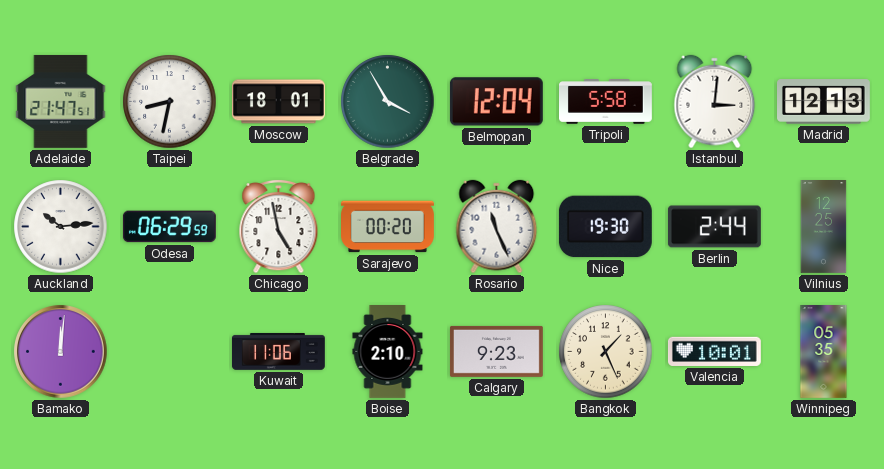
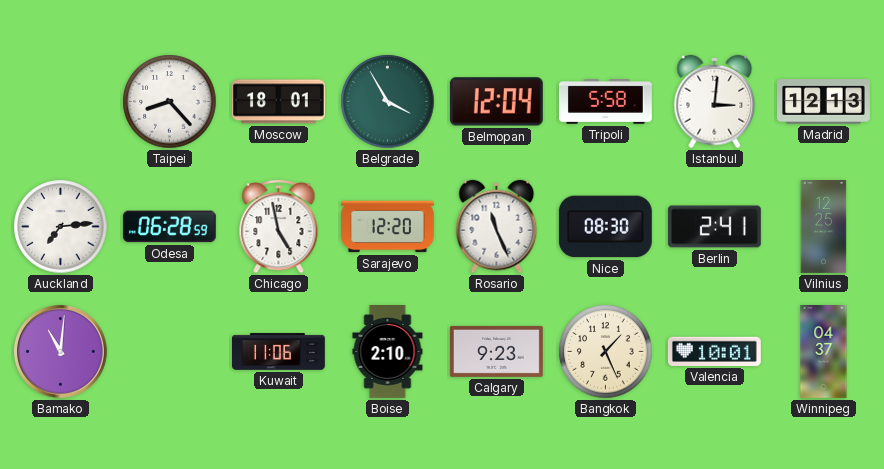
Adelaide: 21:47 -> none (61, 101)
Taipei: 8:32 -> 8:23 (170, 102)
Auckland: 10:14 -> 7:14 (61, 227)
Odesa: 06:29 -> 06:28 (169, 227)
Sarajevo: 00:20 -> 12:20 (388, 227)
Nice: 19:30 -> 08:30 (605, 227)
Berlin: 2:44 -> 2:41 (714, 227)
Bamako: 12:01 -> 11:01 (61, 352)
Winnipeg: 05:35 -> 04:37 (824, 352)
